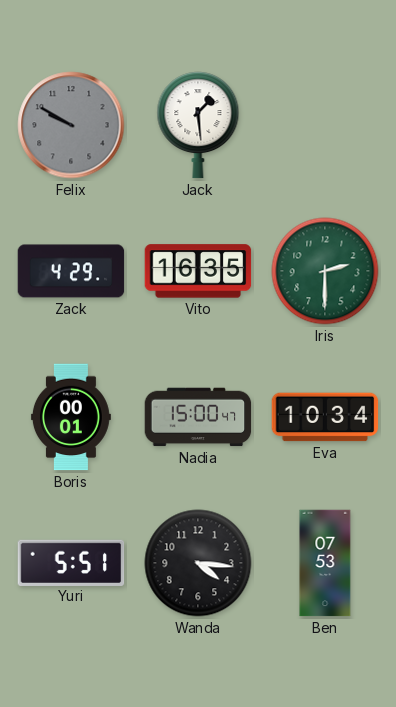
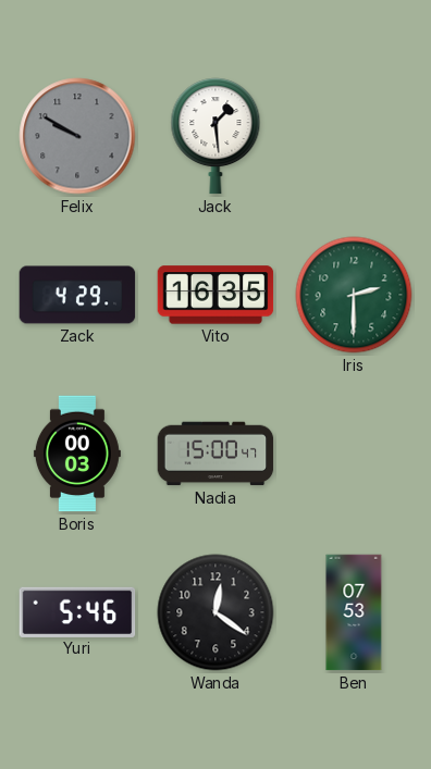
Boris: 00:01 -> 00:03 (77, 454)
Eva: 10:34 -> none (325, 417)
Yuri: 5:51 -> 5:46 (77, 611)
Wanda: 4:16 -> 12:21 (215, 612)
